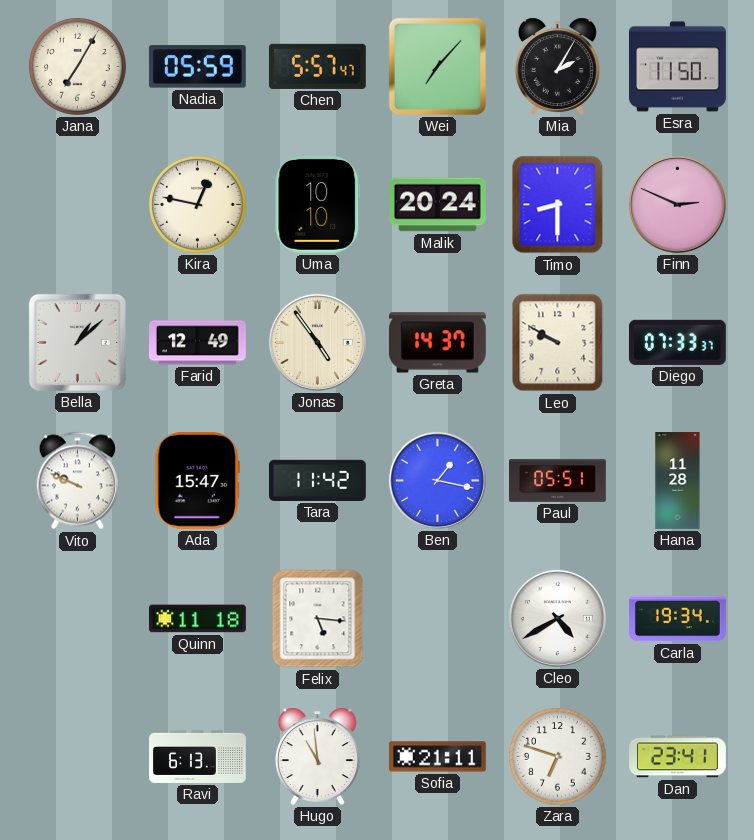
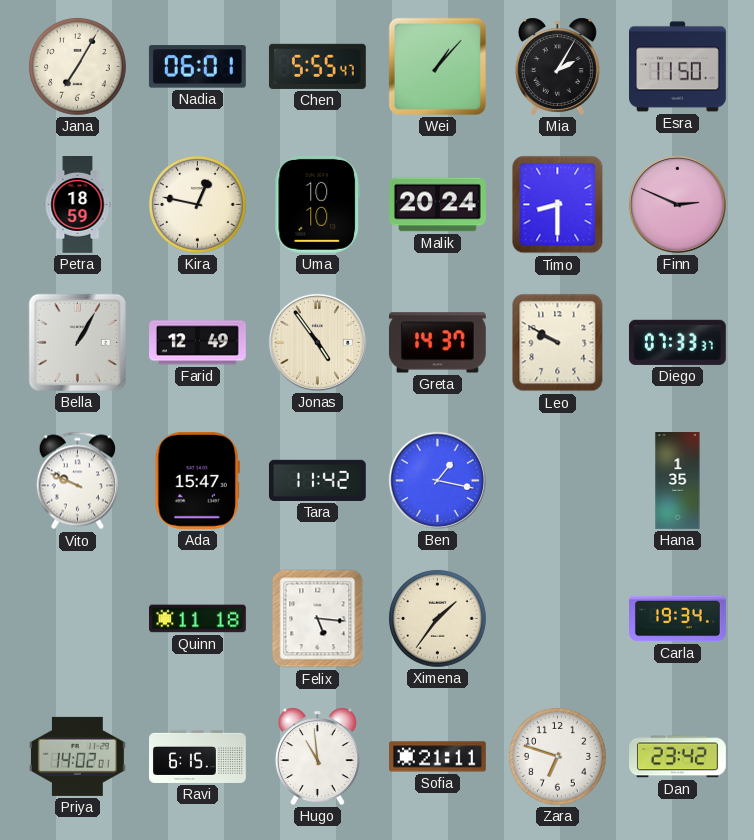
Nadia: 05:59 -> 06:01 (197, 67)
Chen: 5:57 -> 5:55 (317, 66)
Wei: 7:07 -> 1:07 (437, 66)
Petra: none -> 18:59 (78, 205)
Bella: 1:08 -> 1:05 (77, 342)
Paul: 05:51 -> none (558, 481)
Hana: 11:28 -> 1:35 (678, 481)
Ximena: none -> 1:36 (437, 618)
Cleo: 4:40 -> none (557, 618)
Priya: none -> 14:02 (77, 756)
Ravi: 6:13 -> 6:15 (198, 756)
Dan: 23:41 -> 23:42 (678, 757)
